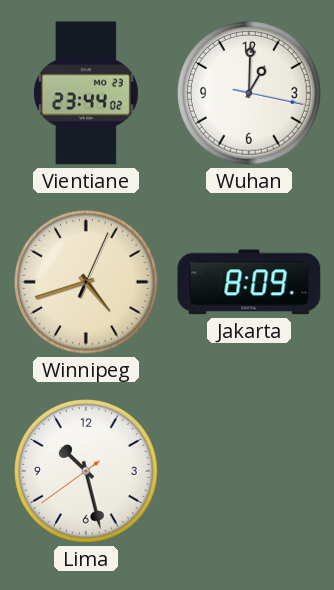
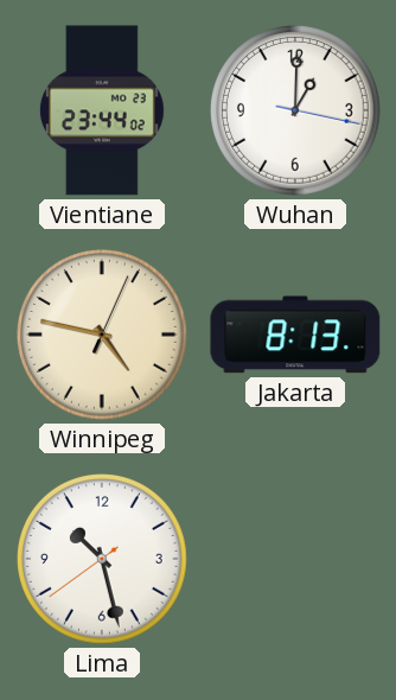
Winnipeg: 4:42 -> 4:47 (103, 336)
Jakarta: 8:09 -> 8:13 (295, 335)
